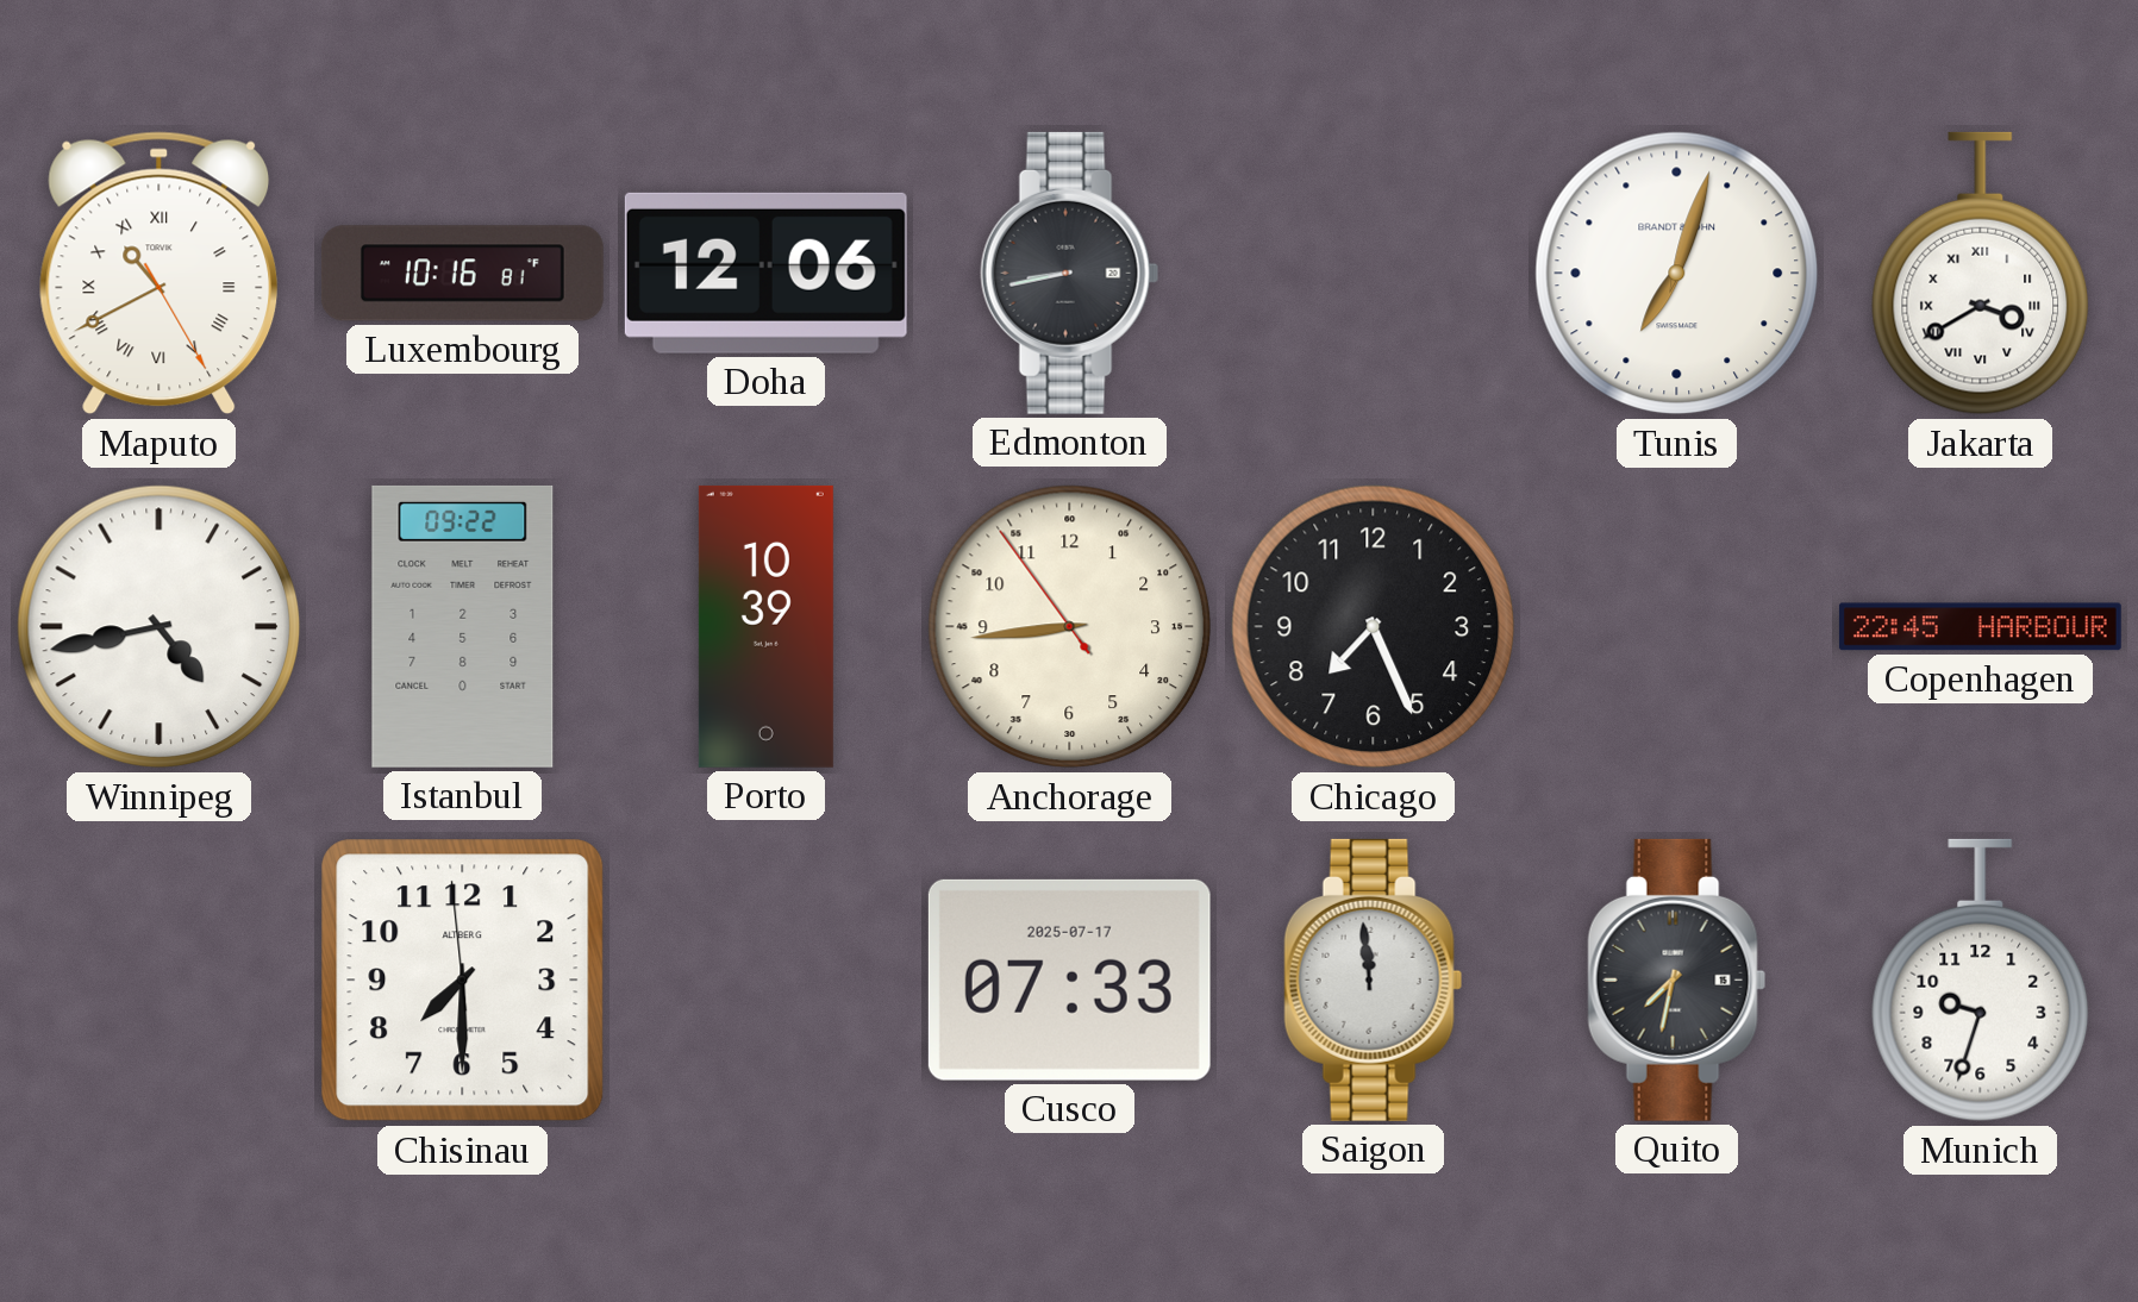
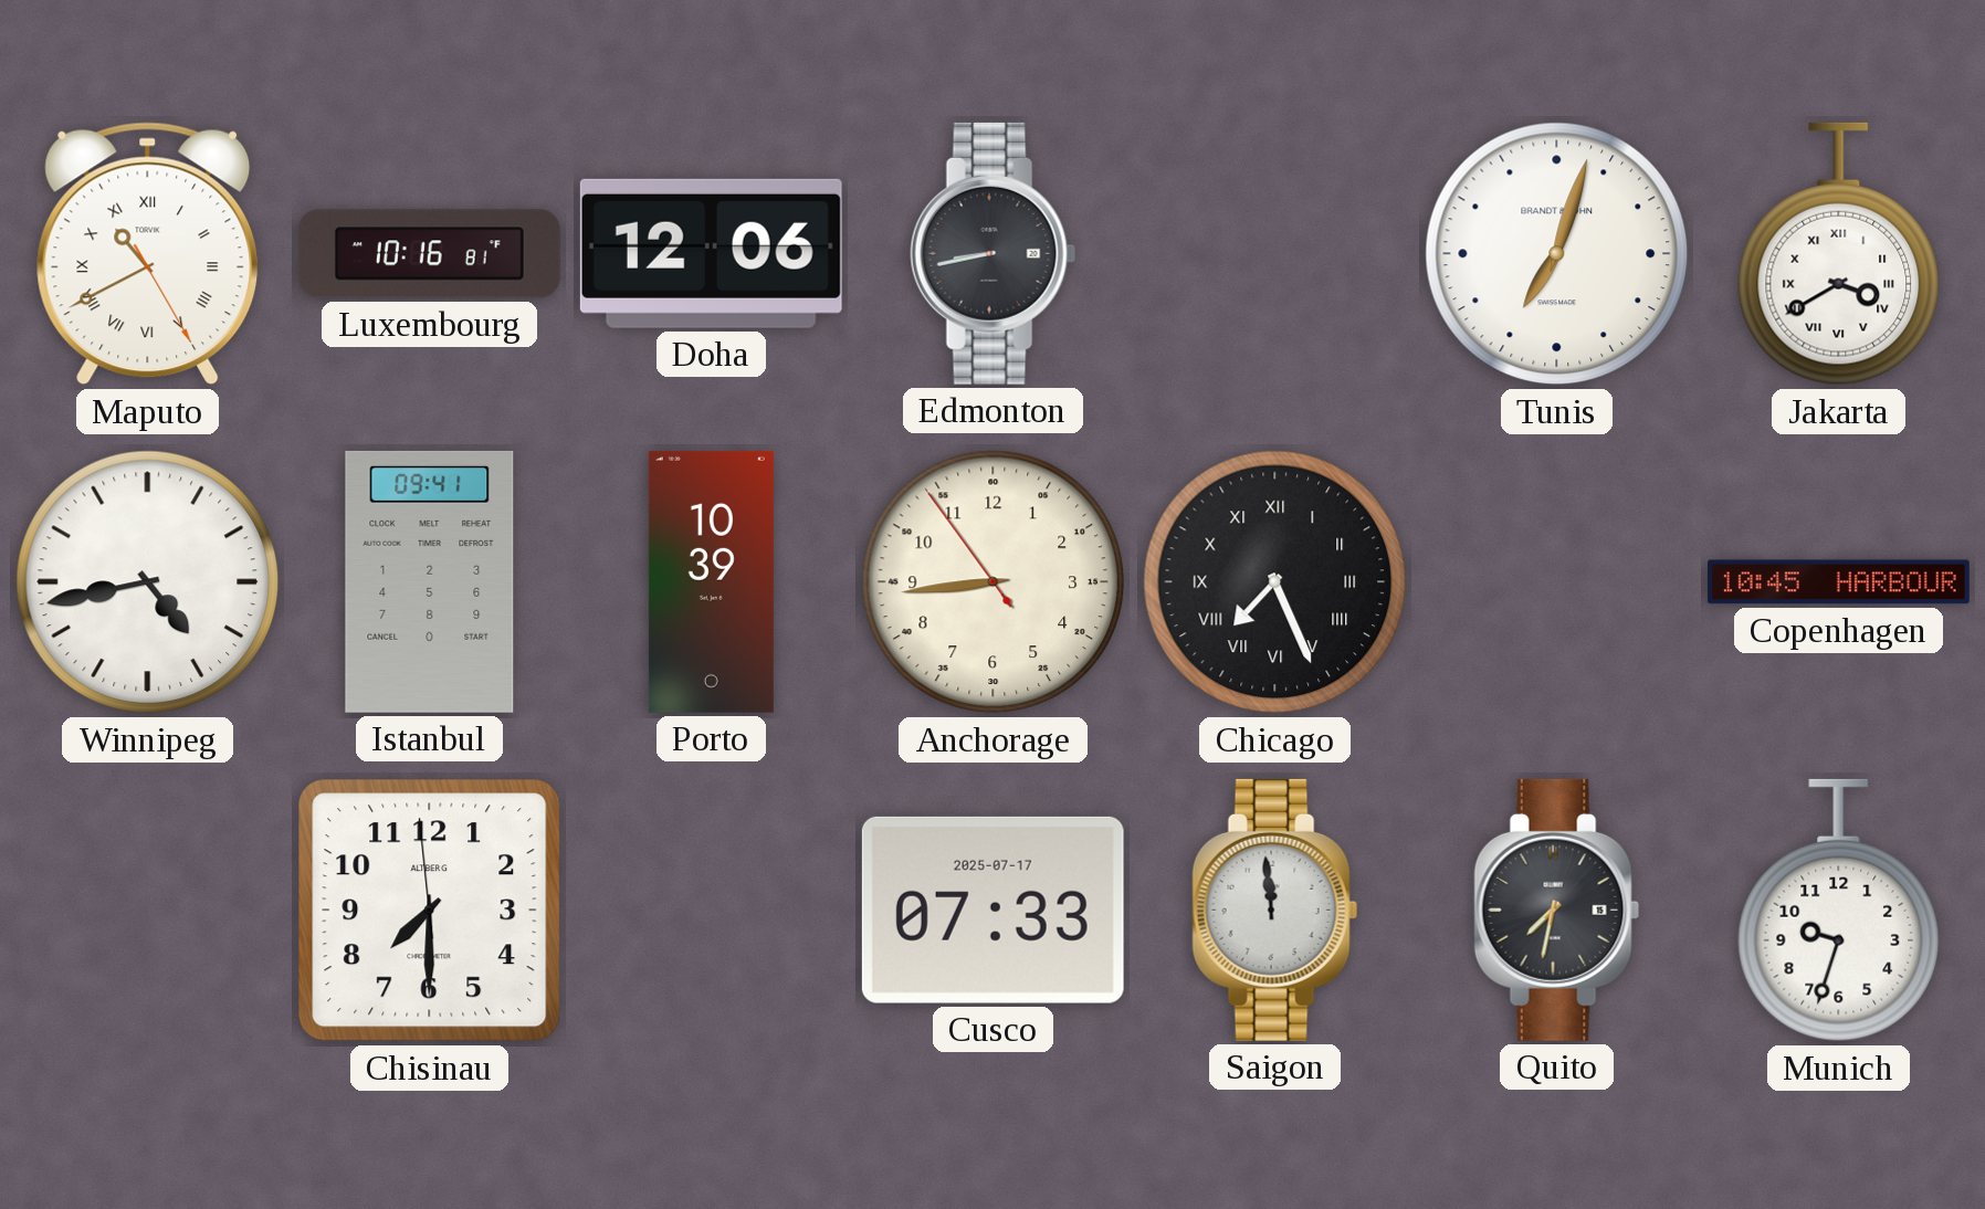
Istanbul: 09:22 -> 09:41 (430, 581)
Chicago numerals: Arabic -> Roman (1275, 582)
Copenhagen: 22:45 -> 10:45 (1838, 582)
